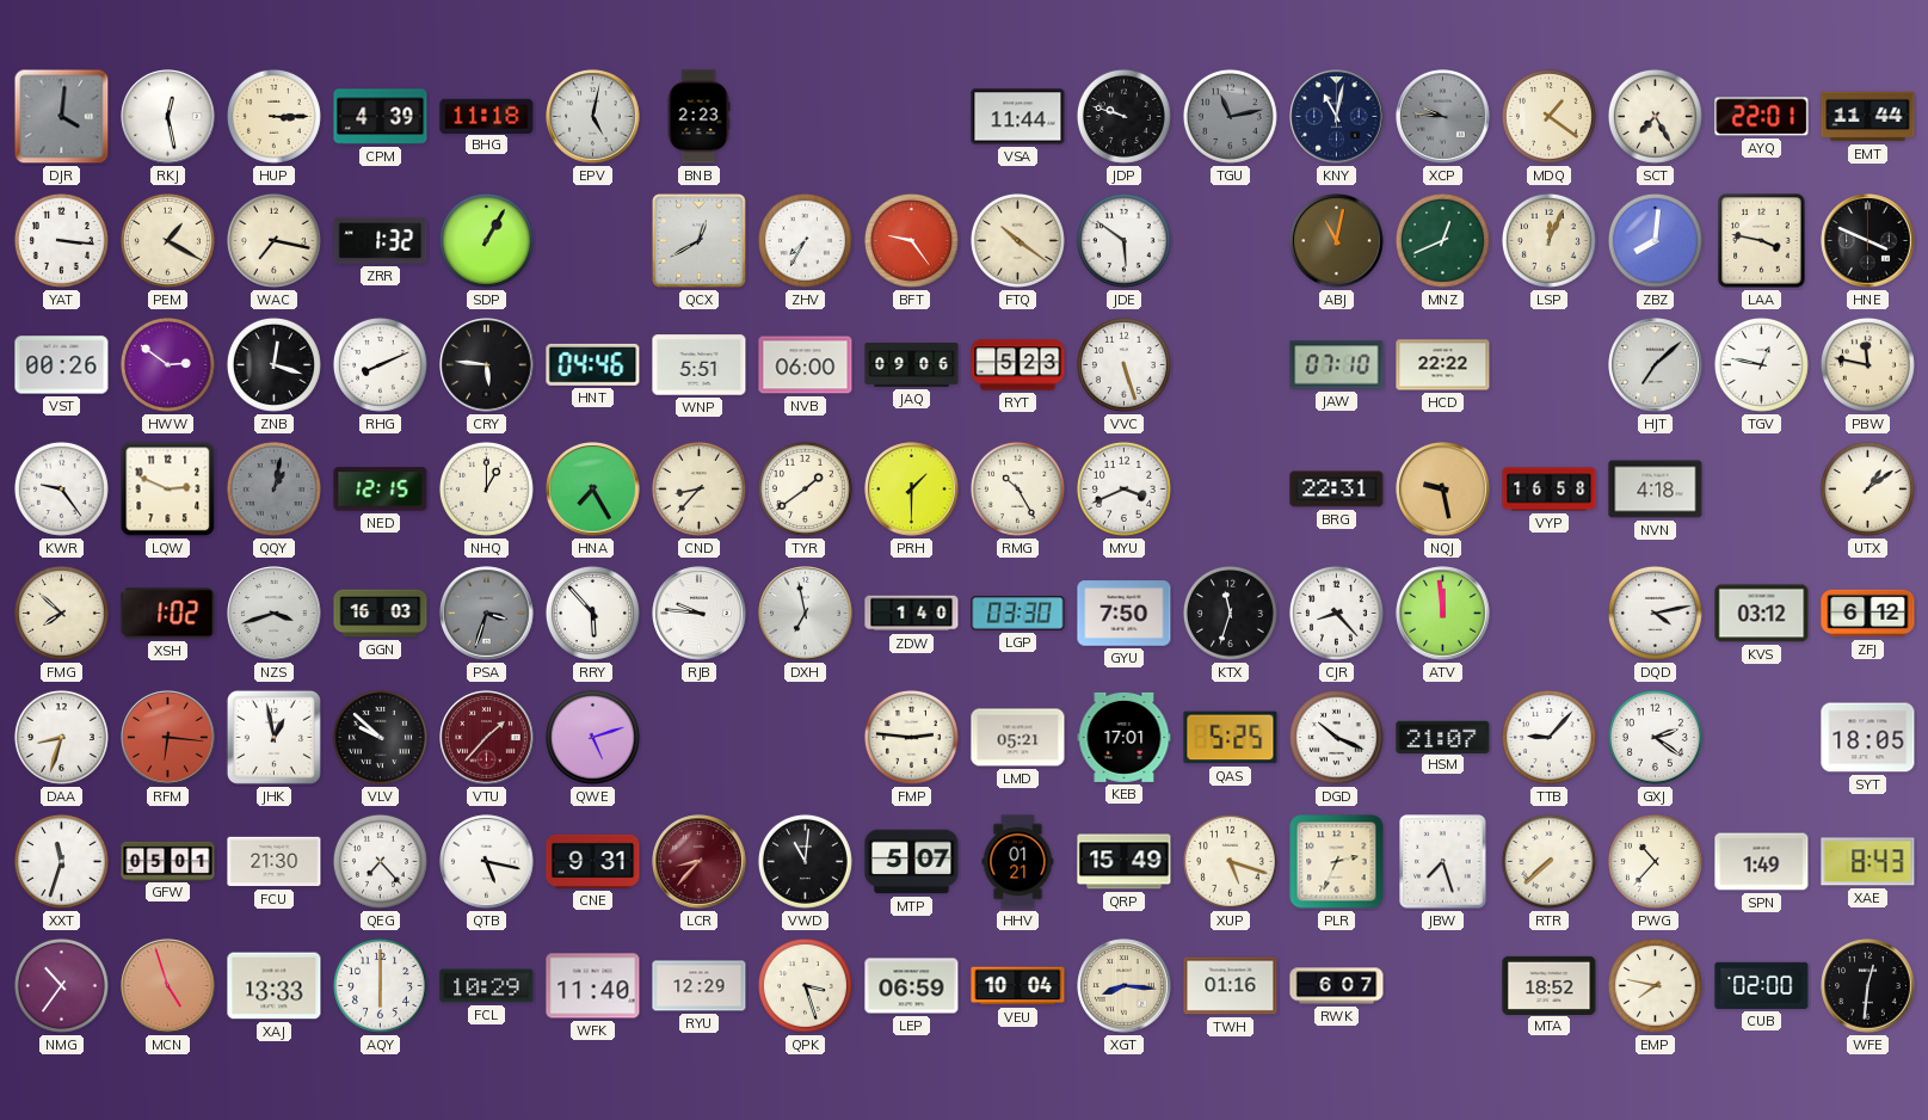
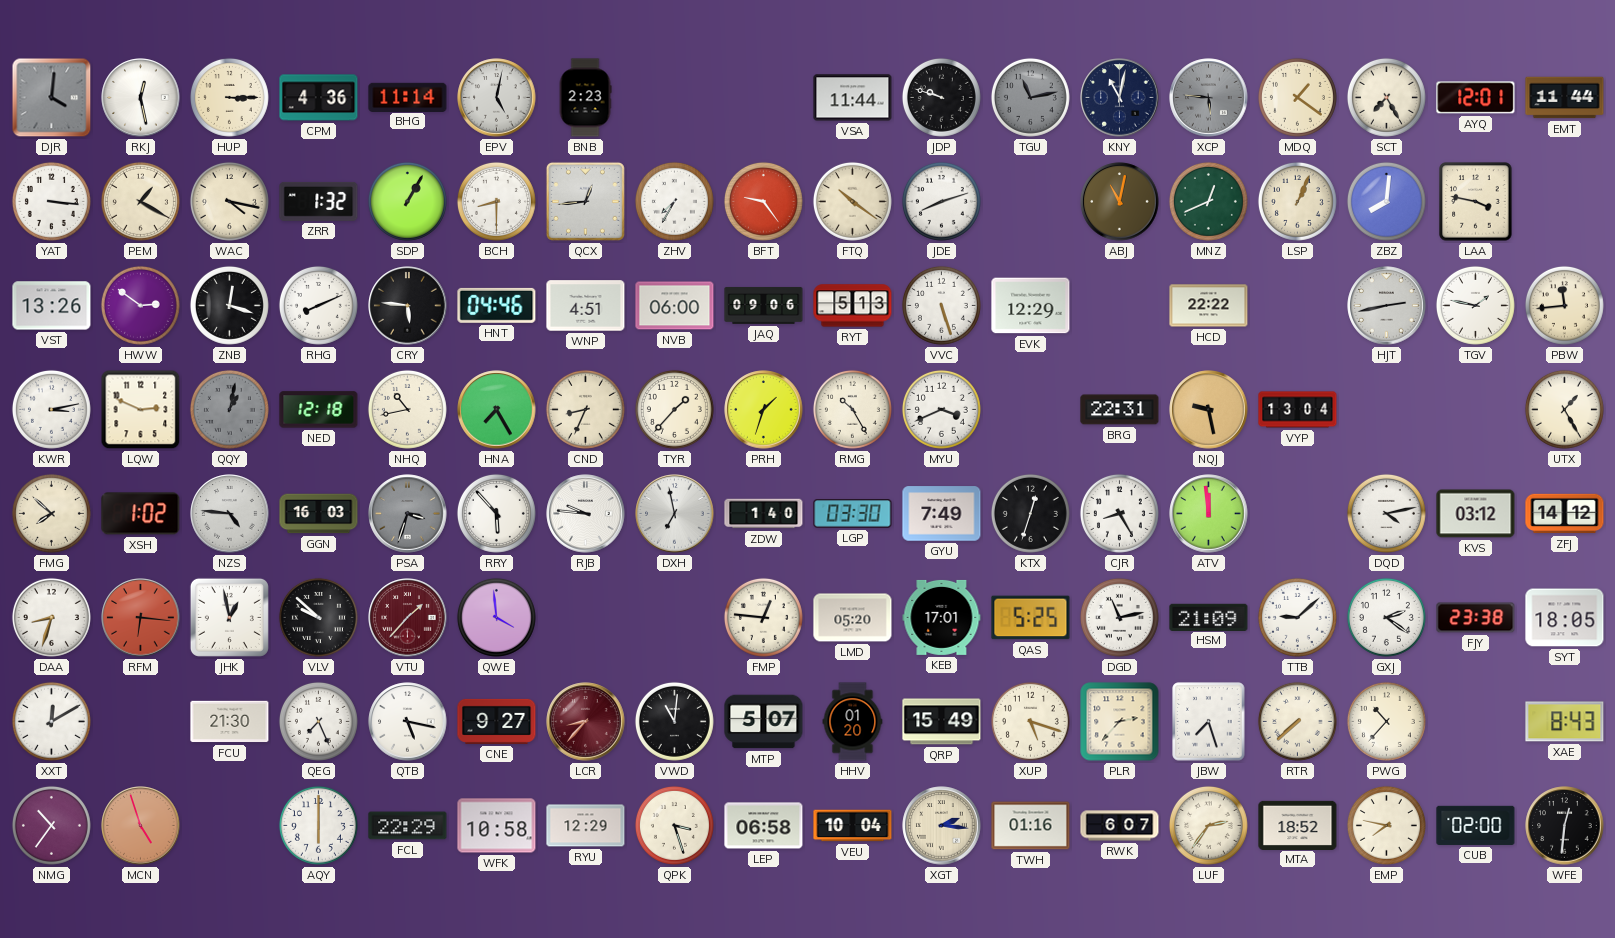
CPM: 4:39 -> 4:36 (319, 98)
BHG: 11:18 -> 11:14 (408, 97)
XCP: 9:46 -> 5:46 (1209, 98)
AYQ: 22:01 -> 12:01 (1476, 98)
WAC: 7:17 -> 4:17 (229, 201)
BCH: none -> 8:30 (496, 201)
QCX: 12:40 -> 12:44 (585, 201)
JDE: 5:51 -> 8:12 (941, 201)
LSP: 12:04 -> 1:04 (1297, 201)
HNE: 3:49 -> none (1868, 241)
VST: 00:26 -> 13:26 (52, 306)
WNP: 5:51 -> 4:51 (586, 306)
RYT: 5:23 -> 5:13 (853, 306)
EVK: none -> 12:29 (1031, 306)
JAW: 07:10 -> none (1337, 365)
HJT: 7:08 -> 2:43 (1387, 306)
TGV: 12:47 -> 1:47 (1475, 305)
PBW: 11:47 -> 11:44 (1564, 305)
KWR: 9:24 -> 3:13 (51, 409)
NED: 12:15 -> 12:18 (319, 410)
NHQ: 1:00 -> 10:43 (407, 409)
CND: 8:37 -> 8:34 (585, 409)
TYR: 1:39 -> 1:37 (674, 409)
PRH: 1:30 -> 1:33 (764, 410)
VYP: 16:58 -> 13:04 (1298, 410)
NVN: 4:18 -> none (1656, 490)
UTX: 1:09 -> 1:25 (1564, 409)
NZS: 3:42 -> 4:46 (230, 514)
GYU: 7:50 -> 7:49 (942, 514)
KTX: 11:33 -> 12:33 (1030, 513)
CJR: 8:23 -> 8:25 (1119, 513)
ZFJ: 6:12 -> 14:12 (1565, 514)
QWE: 5:12 -> 3:59 (496, 617)
FMP: 2:46 -> 12:46 (763, 617)
LMD: 05:21 -> 05:20 (853, 618)
DGD: 10:19 -> 11:13 (1119, 617)
HSM: 21:07 -> 21:09 (1209, 617)
TTB: 9:07 -> 9:08 (1297, 617)
FJY: none -> 23:38 (1476, 618)
XXT: 11:33 -> 12:10 (51, 721)
GFW: 05:01 -> none (168, 861)
QEG: 7:23 -> 7:26 (318, 721)
CNE: 9:31 -> 9:27 (497, 721)
HHV: 01:21 -> 01:20 (853, 722)
PLR: 2:34 -> 2:37 (1120, 722)
SPN: 1:49 -> none (1762, 862)
XAJ: 13:33 -> none (275, 986)
FCL: 10:29 -> 22:29 (408, 826)
WFK: 11:40 -> 10:58 (497, 826)
LEP: 06:59 -> 06:58 (764, 826)
XGT: 8:16 -> 2:16 (942, 826)
LUF: none -> 2:36 (1208, 825)
